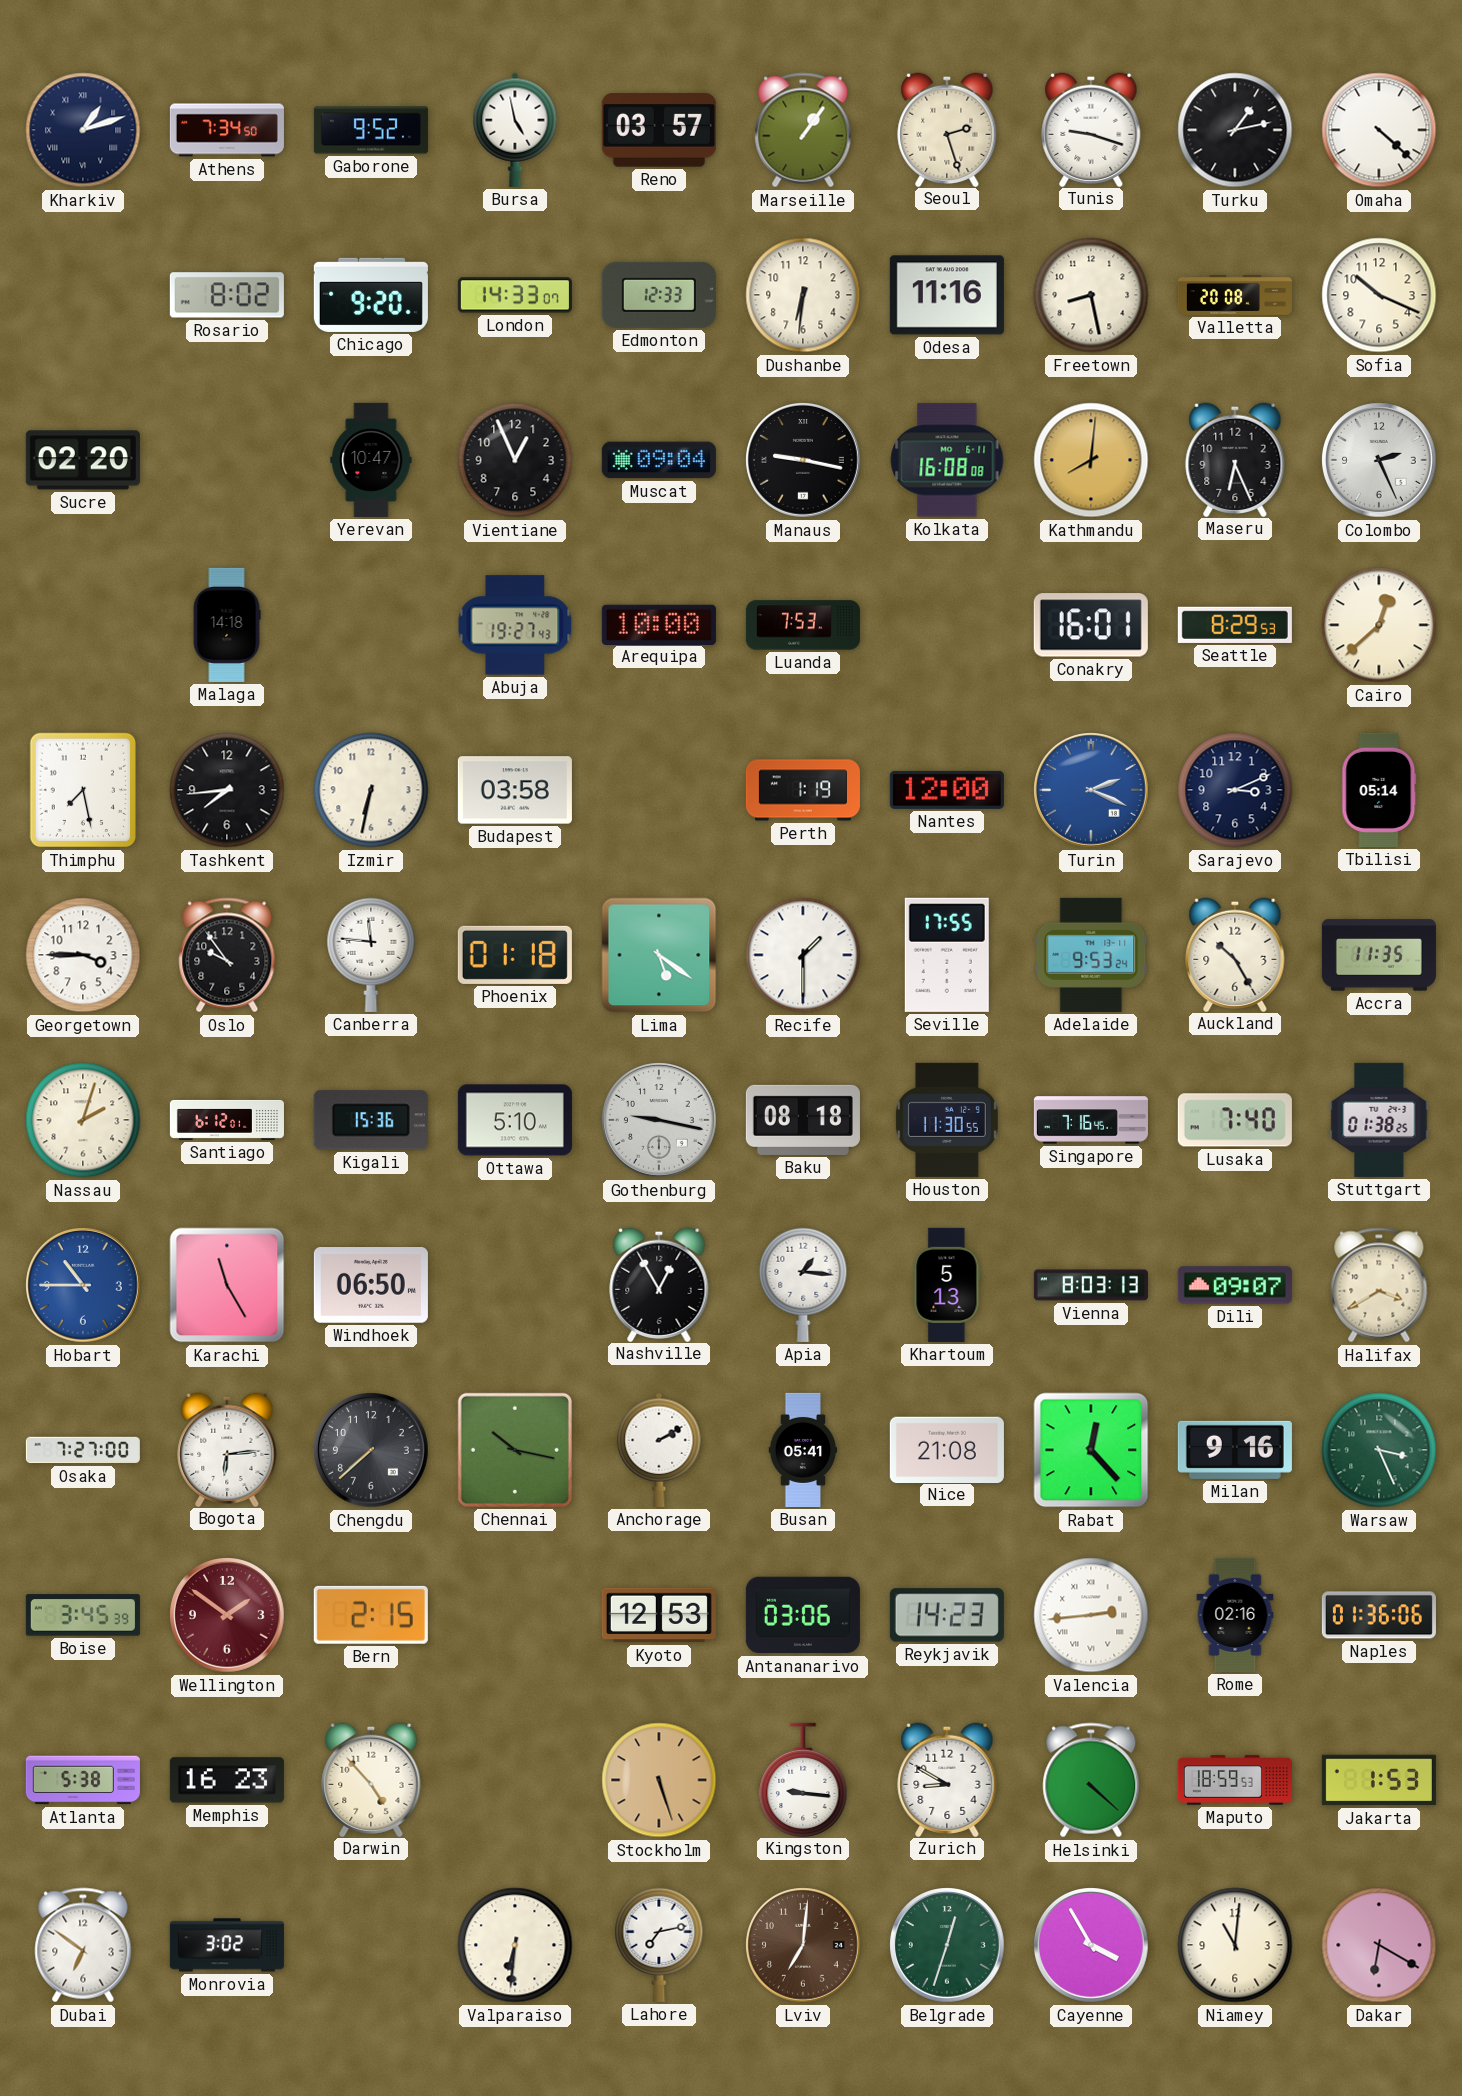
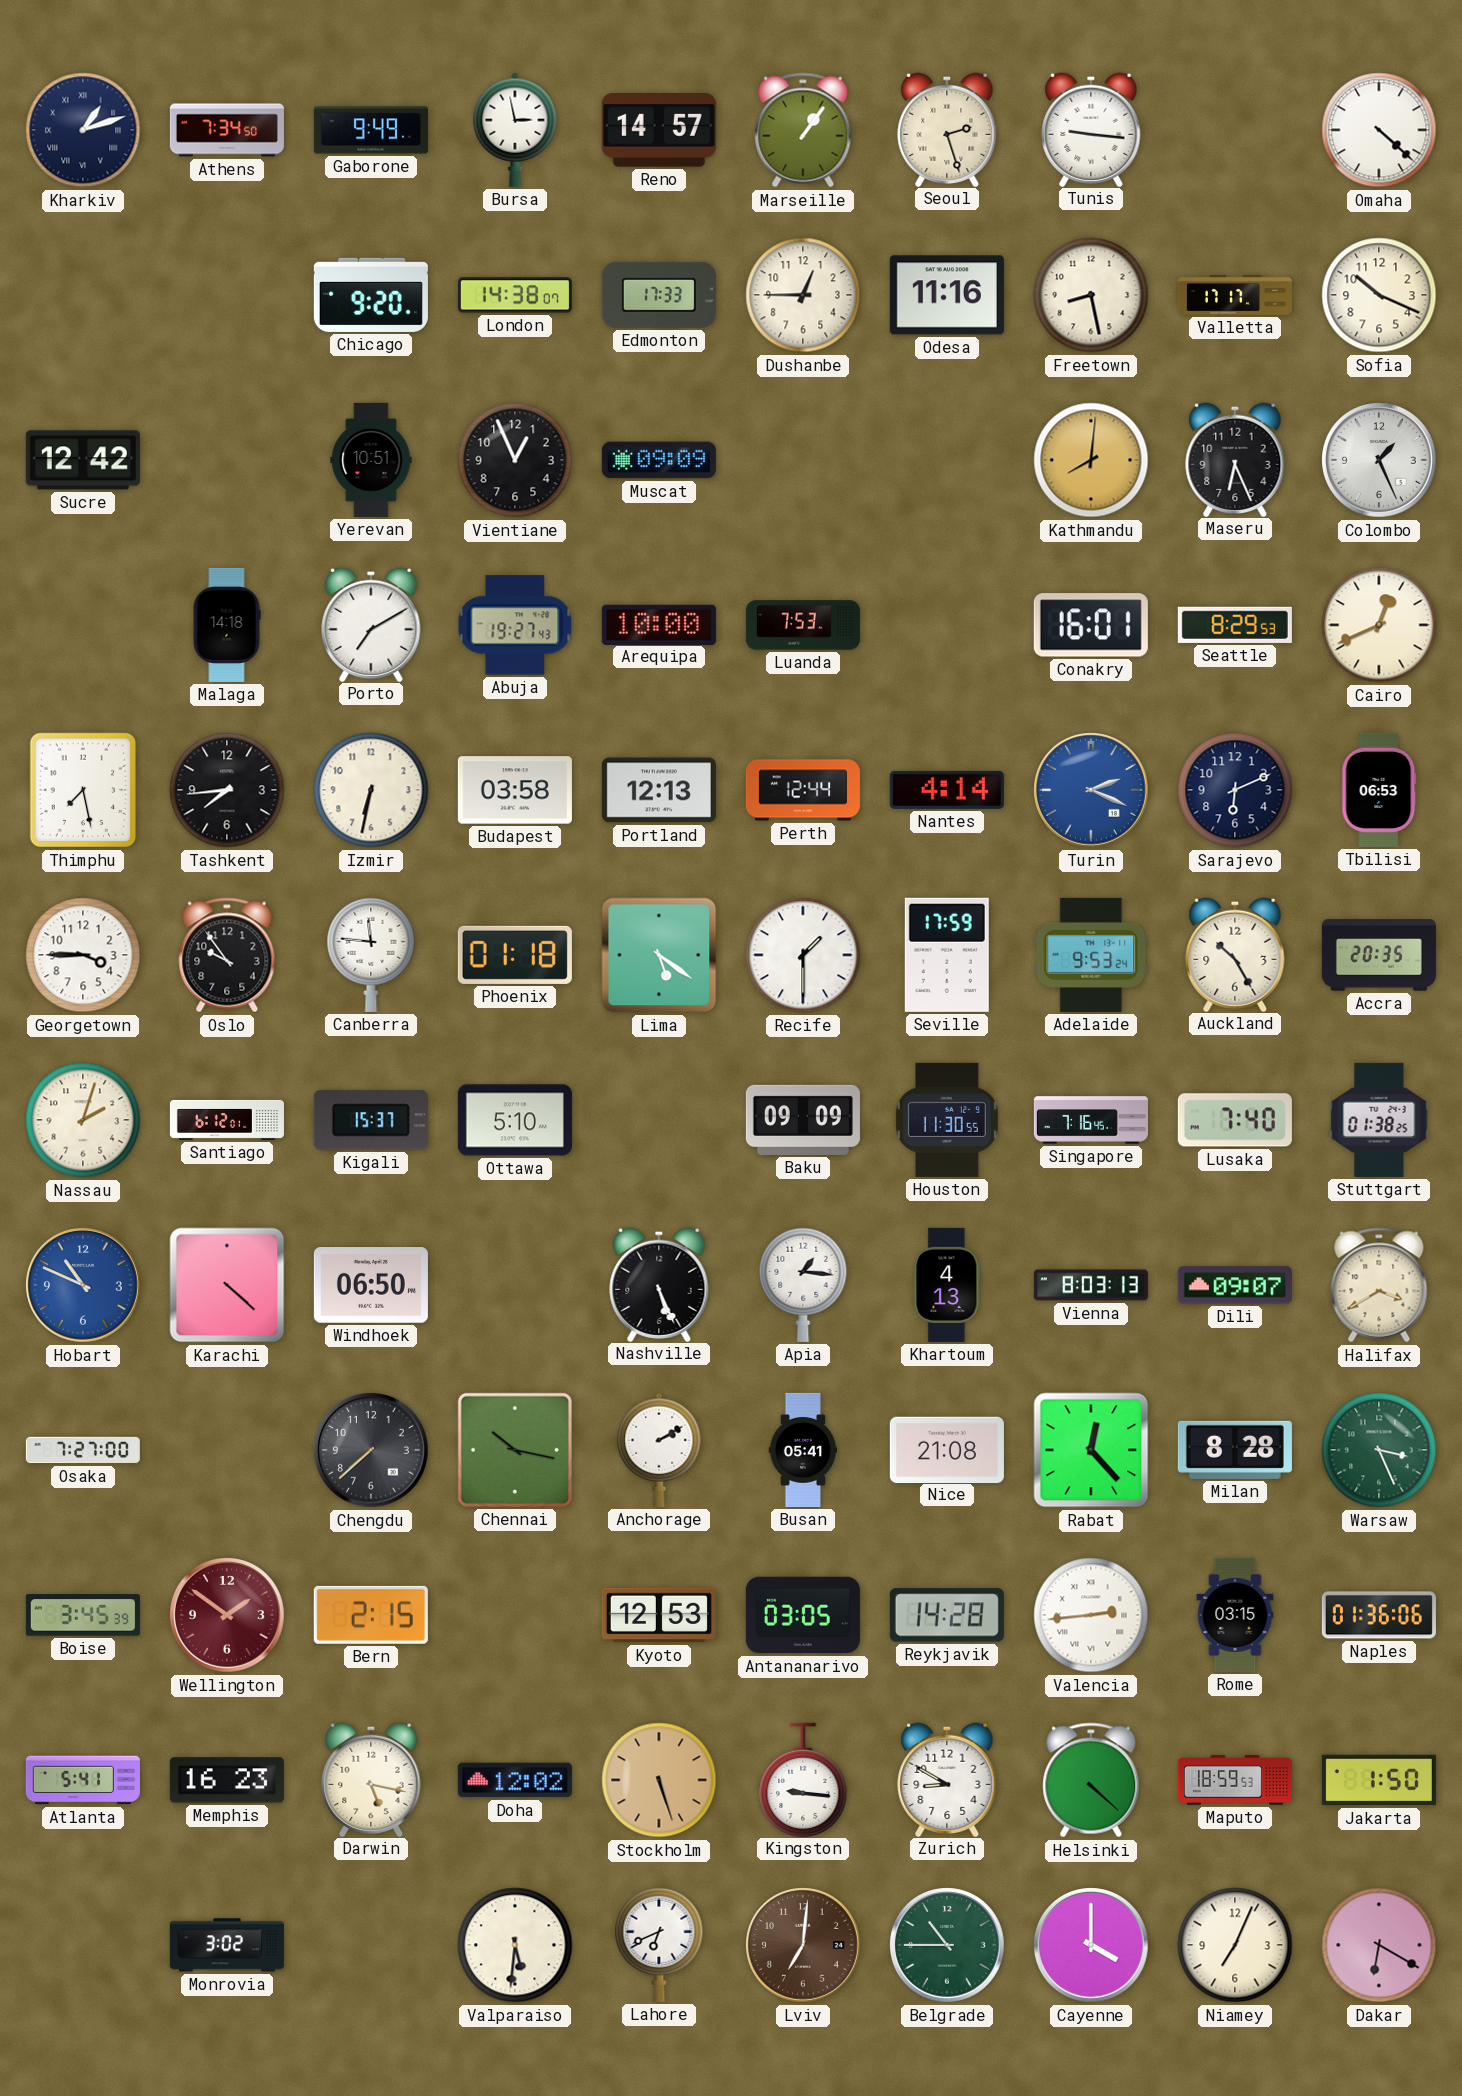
Gaborone: 9:52 -> 9:49 (371, 130)
Bursa: 4:58 -> 2:58 (515, 130)
Reno: 03:57 -> 14:57 (659, 130)
Tunis: 9:18 -> 9:16 (1091, 129)
Turku: 1:13 -> none (1235, 130)
Rosario: 8:02 -> none (227, 295)
London: 14:33 -> 14:38 (515, 295)
Edmonton: 12:33 -> 17:33 (659, 295)
Dushanbe: 6:31 -> 12:45 (803, 295)
Valletta: 20:08 -> 17:17 (1235, 295)
Sucre: 02:20 -> 12:42 (83, 460)
Yerevan: 10:47 -> 10:51 (371, 460)
Muscat: 09:04 -> 09:09 (659, 460)
Manaus: 9:17 -> none (804, 461)
Kolkata: 16:08 -> none (947, 460)
Colombo: 2:26 -> 1:26 (1380, 461)
Porto: none -> 7:10 (371, 624)
Cairo: 12:38 -> 12:41 (1379, 625)
Portland: none -> 12:13 (659, 790)
Perth: 1:19 -> 12:44 (803, 790)
Nantes: 12:00 -> 4:14 (947, 790)
Sarajevo: 3:11 -> 6:11 (1235, 790)
Tbilisi: 05:14 -> 06:53 (1379, 790)
Seville: 17:55 -> 17:59 (947, 955)
Accra: 11:35 -> 20:35 (1379, 955)
Kigali: 15:36 -> 15:37 (371, 1120)
Gothenburg: 9:17 -> none (660, 1121)
Baku: 08:18 -> 09:09 (803, 1120)
Hobart: 10:45 -> 10:49 (84, 1286)
Karachi: 11:25 -> 4:22 (227, 1285)
Nashville: 12:55 -> 5:26 (659, 1284)
Khartoum: 5:13 -> 4:13 (947, 1285)
Bogota: 6:14 -> none (227, 1449)
Milan: 9:16 -> 8:28 (1235, 1450)
Antananarivo: 03:06 -> 03:05 (803, 1615)
Reykjavik: 14:23 -> 14:28 (947, 1615)
Rome: 02:16 -> 03:15 (1235, 1615)
Atlanta: 5:38 -> 5:41 (83, 1780)
Darwin: 4:53 -> 5:17 (371, 1779)
Doha: none -> 12:02 (515, 1780)
Jakarta: 1:53 -> 1:50 (1379, 1780)
Dubai: 6:51 -> none (83, 1945)
Valparaiso: 6:31 -> 5:31 (515, 1945)
Lahore: 7:13 -> 6:41 (659, 1945)
Belgrade: 12:33 -> 10:45 (948, 1946)
Cayenne: 3:55 -> 4:00 (1092, 1946)
Niamey: 11:01 -> 7:04 (1235, 1945)
